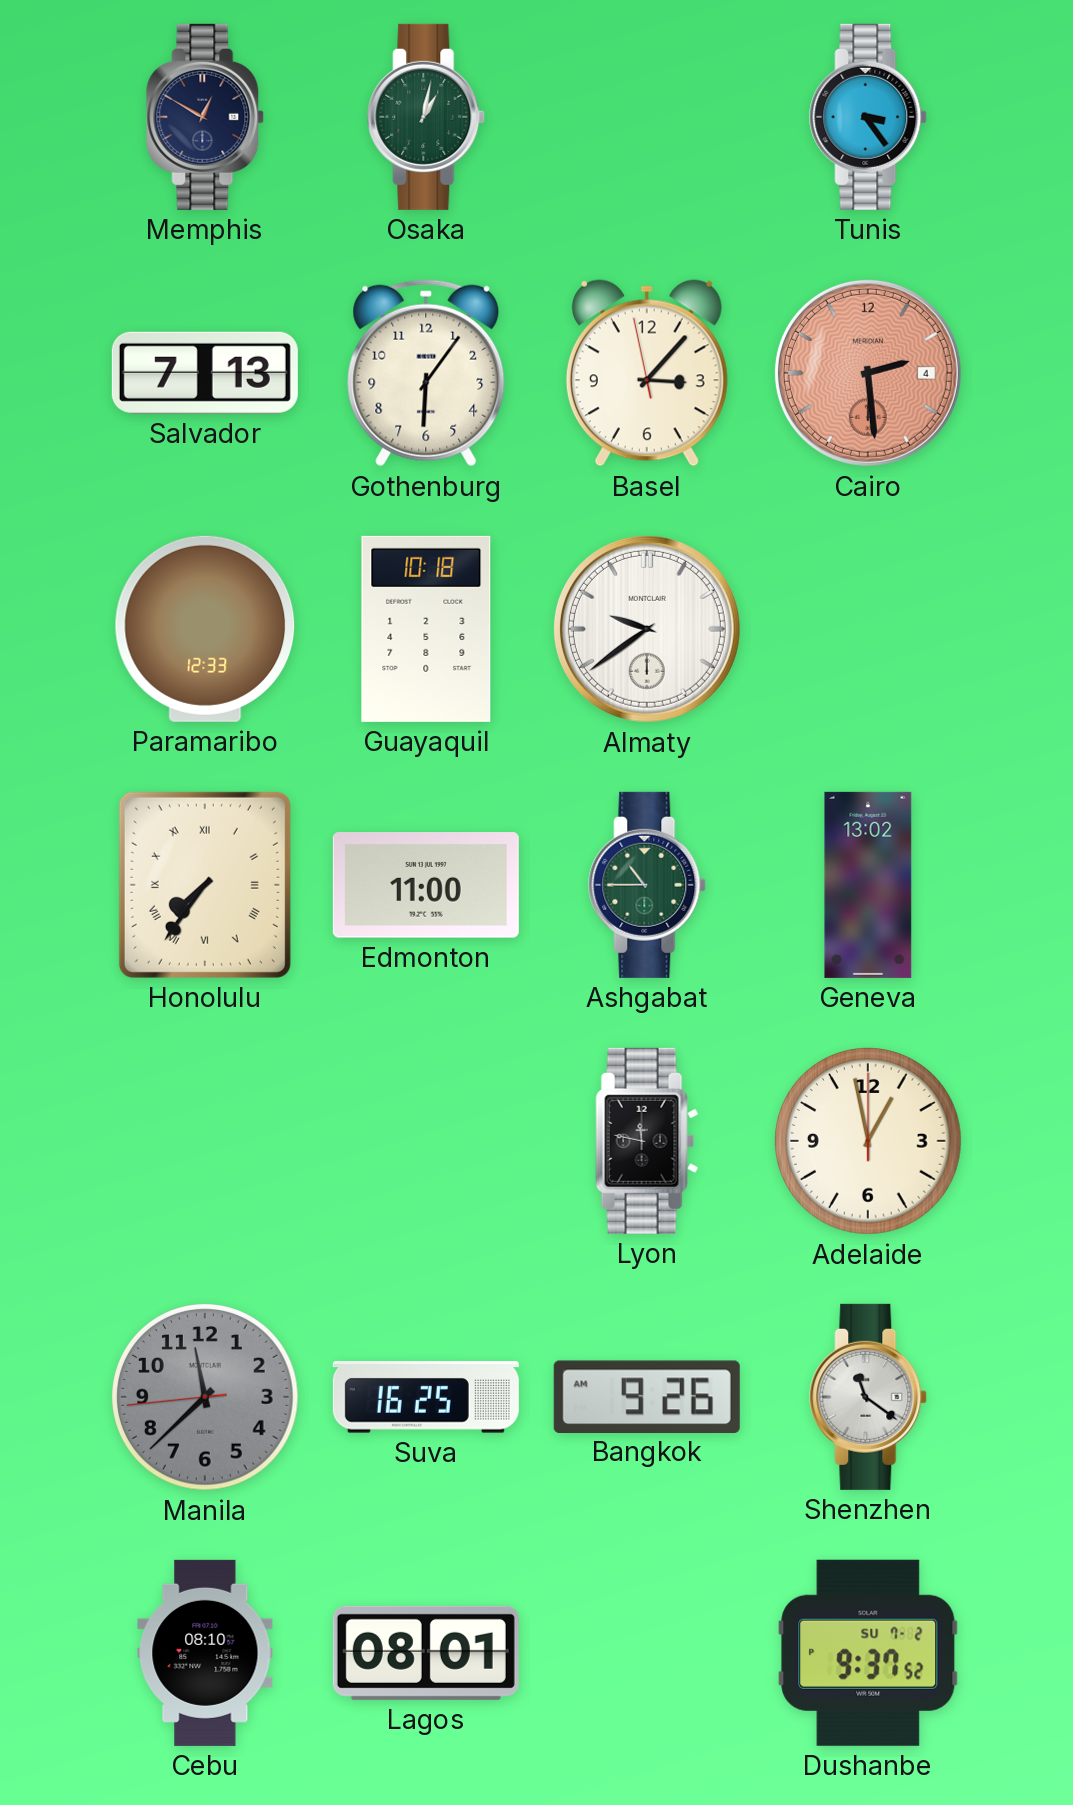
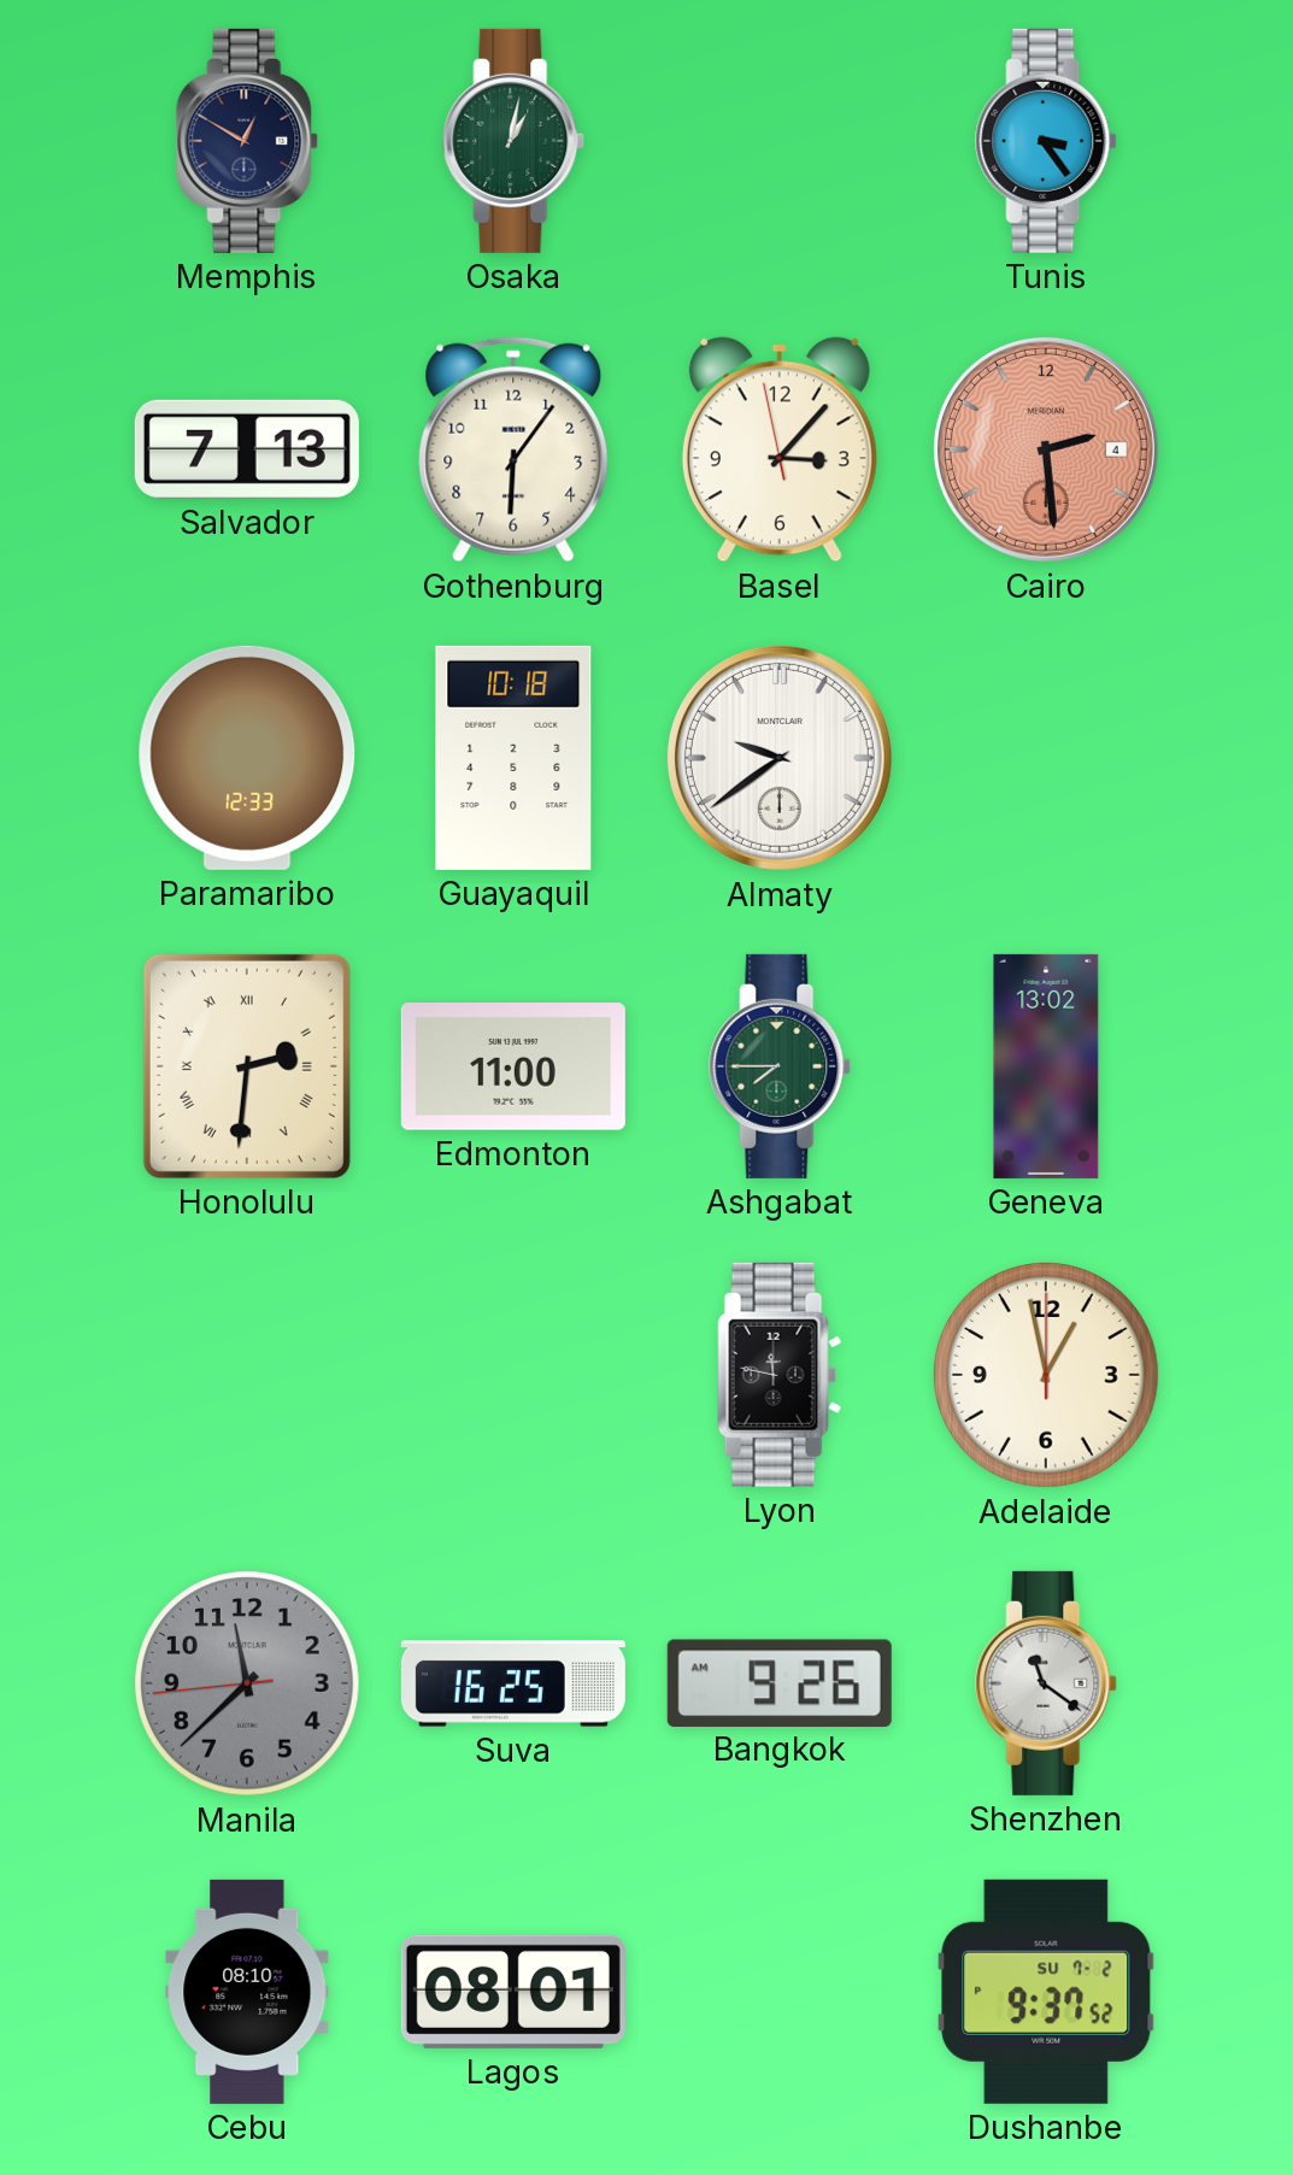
Honolulu: 7:36 -> 2:31 (247, 1066)
Ashgabat: 10:45 -> 7:45 (781, 1066)
